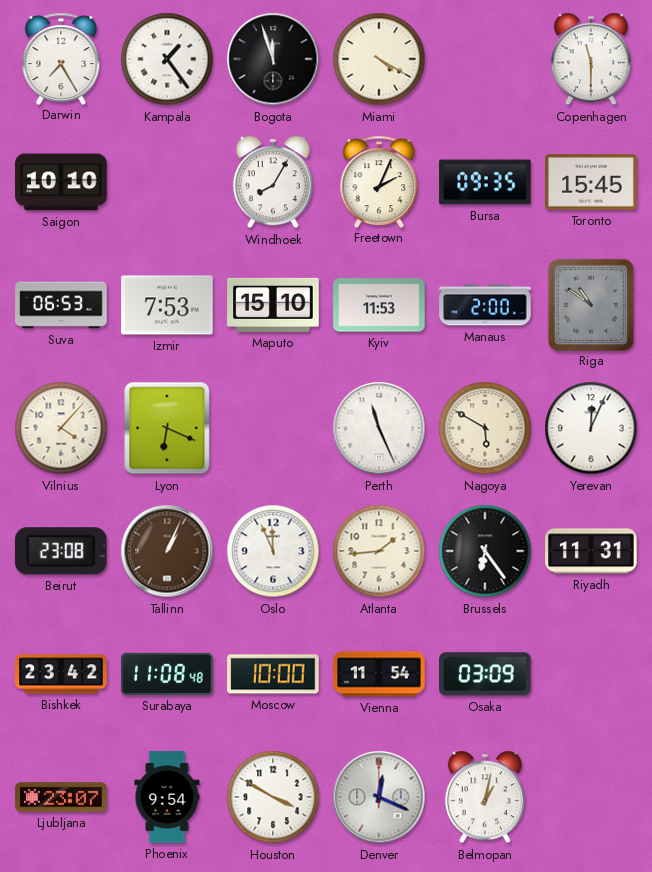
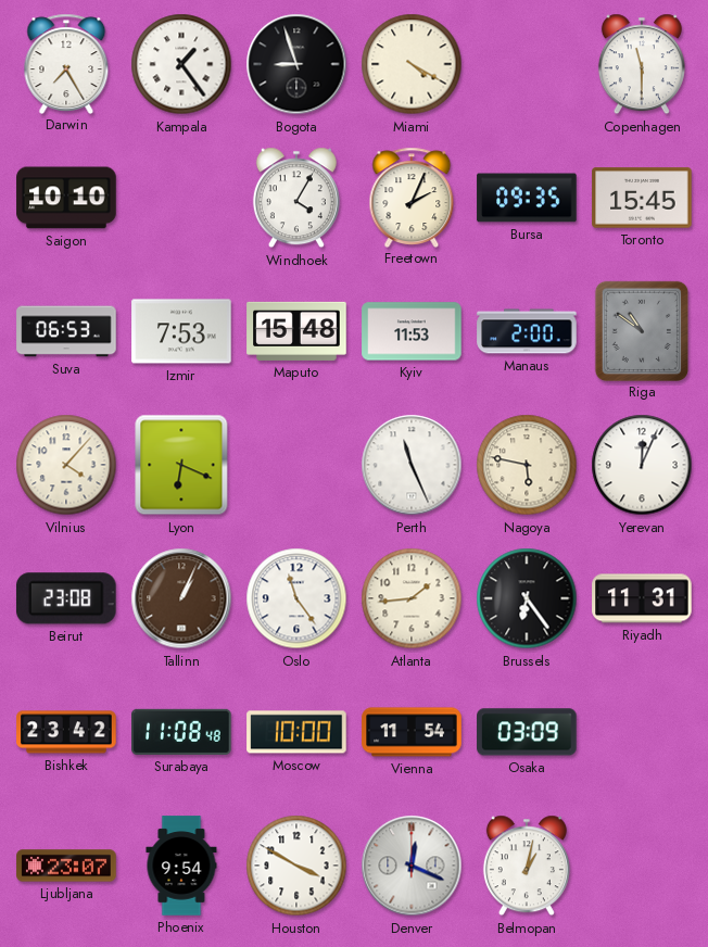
Bogota: 11:57 -> 8:57 (296, 64)
Windhoek: 8:05 -> 4:05 (296, 198)
Maputo: 15:10 -> 15:48 (296, 331)
Nagoya: 5:50 -> 5:47 (527, 465)
Oslo: 11:56 -> 11:24 (296, 598)
